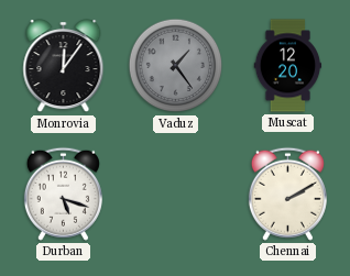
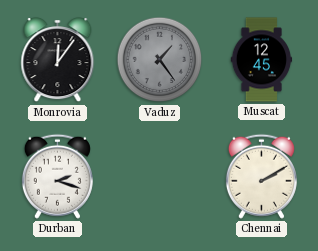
Muscat: 12:20 -> 12:45 (262, 60)
Durban: 5:18 -> 2:18 (57, 176)
